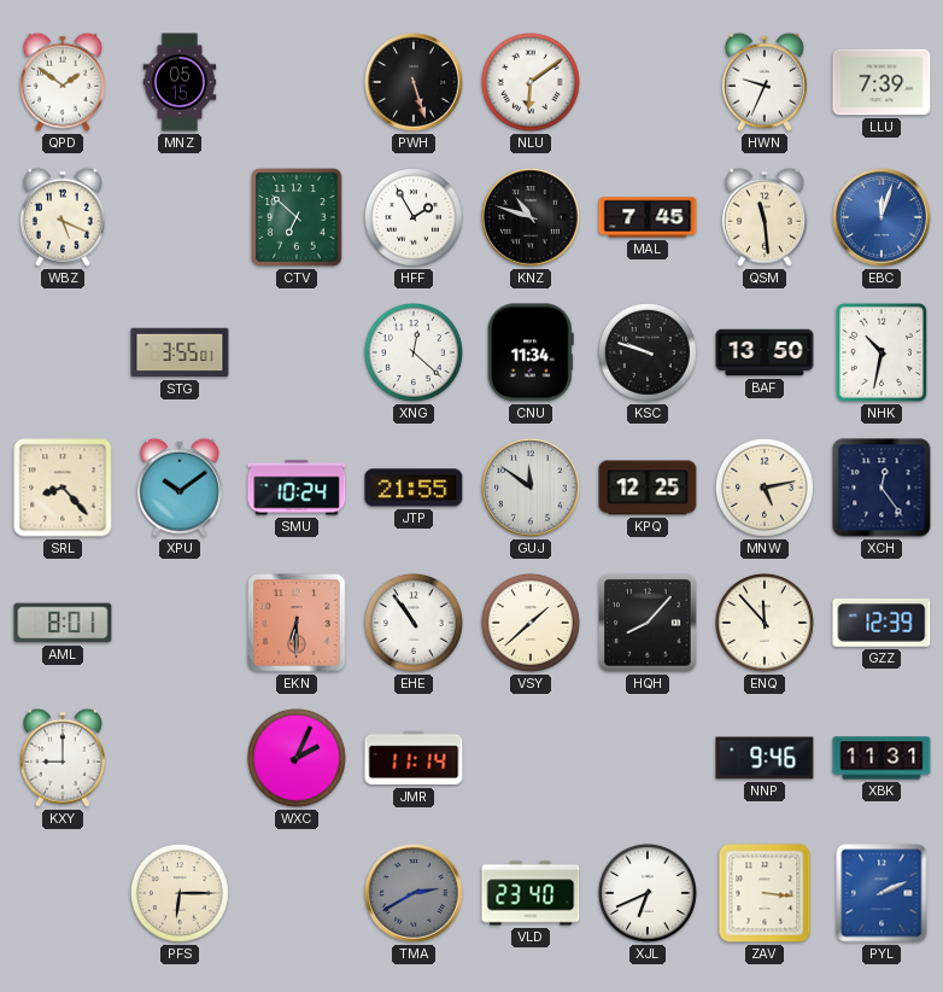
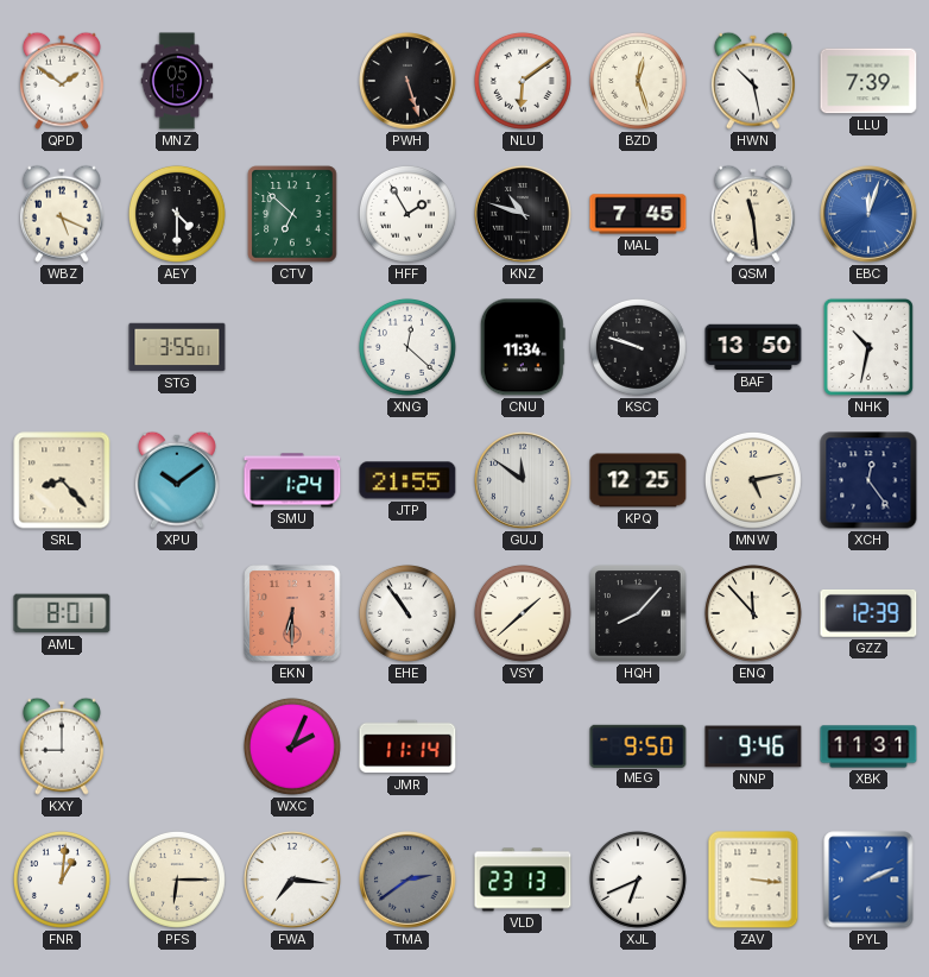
BZD: none -> 12:27 (638, 81)
HWN: 9:34 -> 10:28 (753, 81)
AEY: none -> 4:30 (177, 214)
SMU: 10:24 -> 1:24 (292, 480)
MEG: none -> 9:50 (638, 745)
FNR: none -> 1:01 (62, 880)
FWA: none -> 7:16 (292, 880)
TMA: 2:40 -> 2:39 (407, 880)
VLD: 23:40 -> 23:13 (523, 880)
